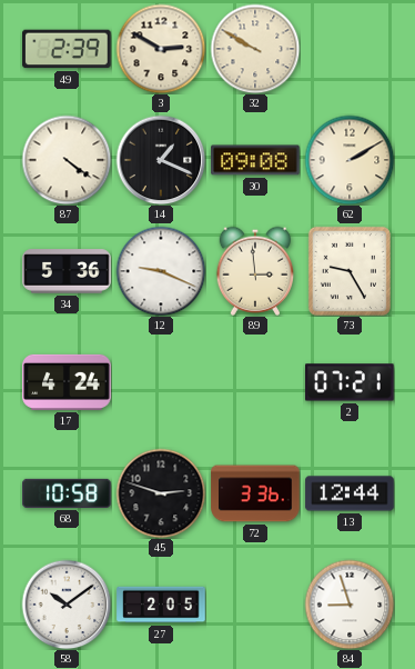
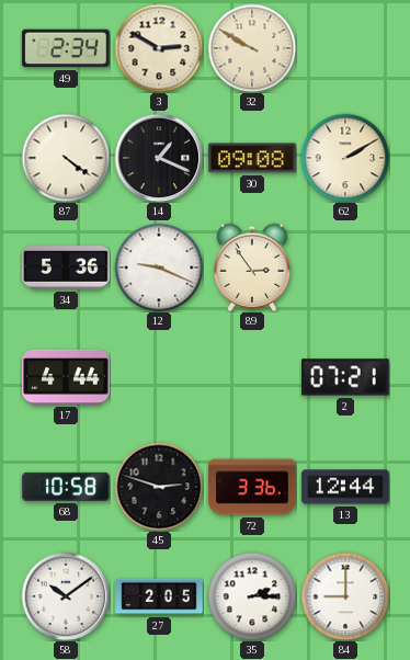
49: 2:39 -> 2:34 (66, 48)
89: 2:59 -> 2:54 (252, 268)
73: 9:25 -> none (350, 271)
17: 4:24 -> 4:44 (66, 377)
35: none -> 2:15 (252, 596)
84: 8:57 -> 9:00 (345, 596)
